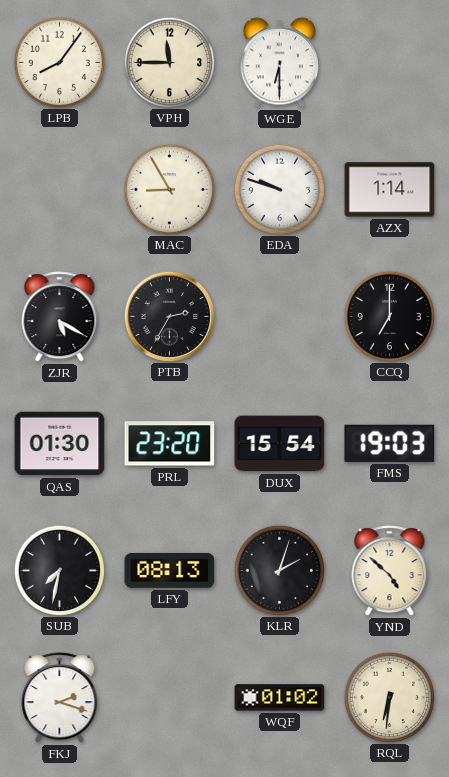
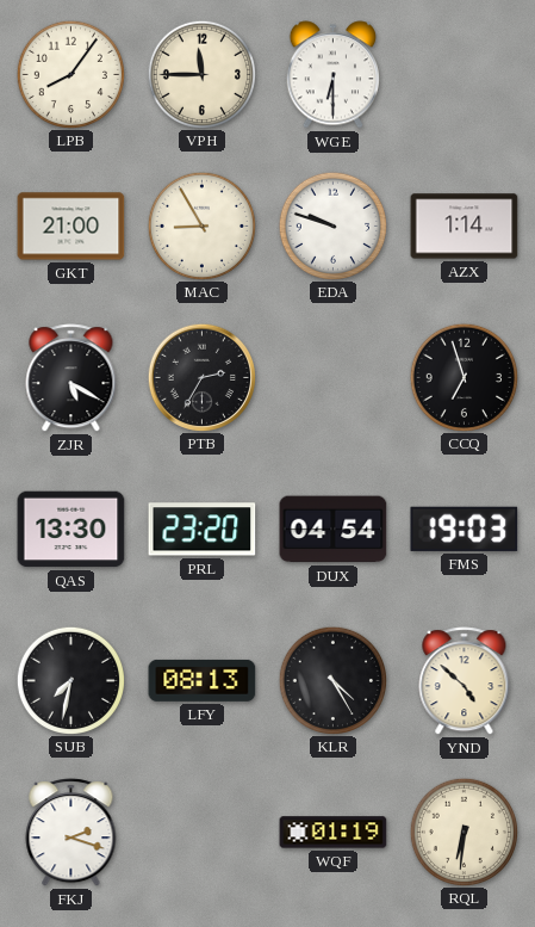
GKT: none -> 21:00 (71, 227)
CCQ: 7:00 -> 6:57 (464, 377)
QAS: 01:30 -> 13:30 (71, 530)
DUX: 15:54 -> 04:54 (334, 530)
KLR: 2:03 -> 4:25 (332, 680)
WQF: 01:02 -> 01:19 (334, 833)
